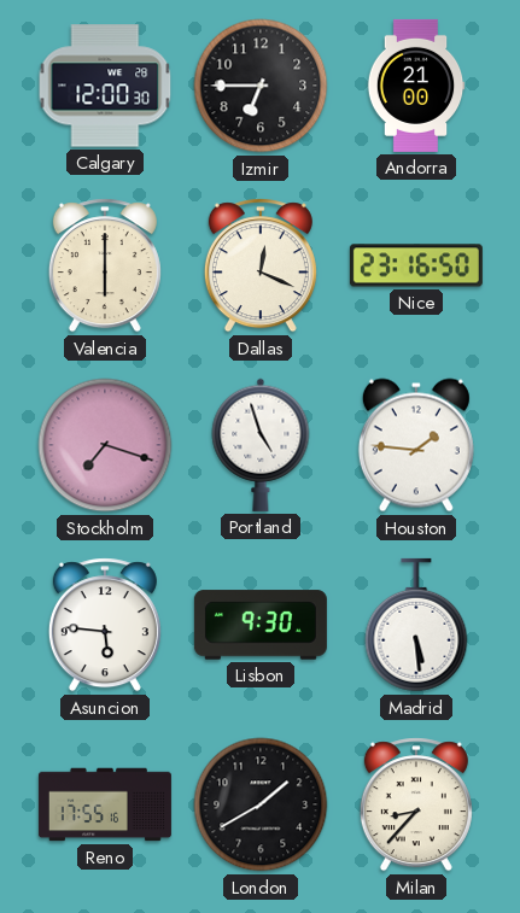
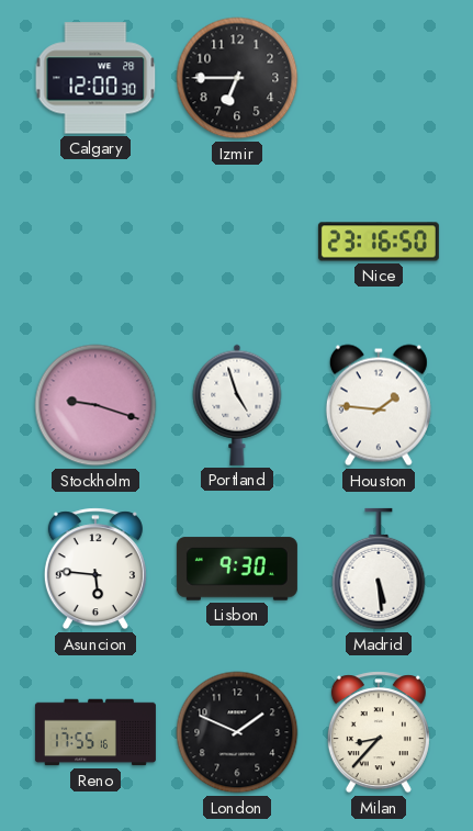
Andorra: 21:00 -> none (416, 86)
Valencia: 6:00 -> none (105, 265)
Dallas: 12:19 -> none (261, 265)
Stockholm: 7:18 -> 9:18 (95, 405)
London: 1:40 -> 1:49 (237, 732)
